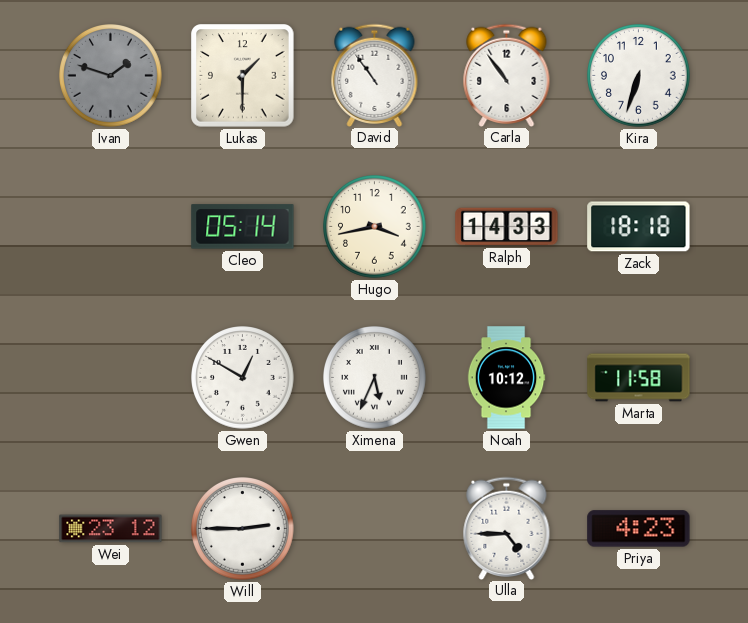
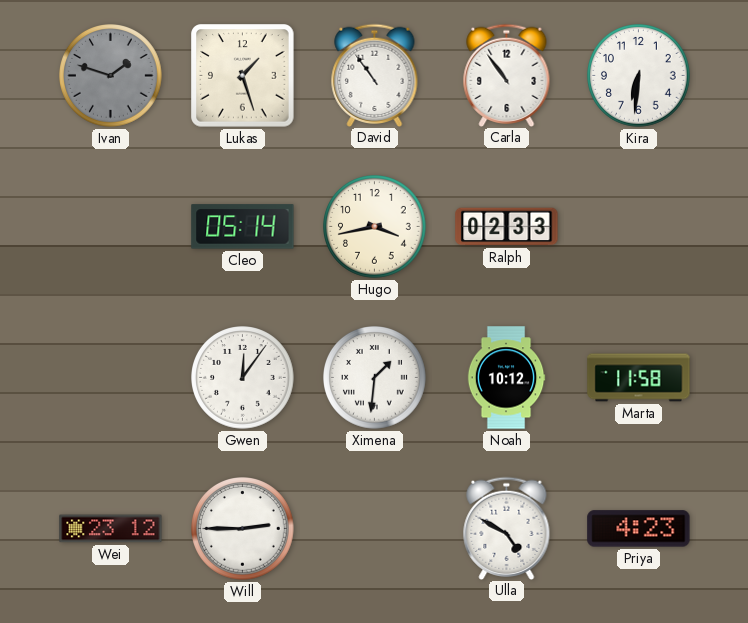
Lukas: 1:30 -> 1:27 (243, 76)
Kira: 6:33 -> 6:31 (639, 76)
Ralph: 14:33 -> 02:33 (507, 227)
Zack: 18:18 -> none (639, 227)
Gwen: 12:50 -> 12:06 (243, 378)
Ximena: 5:34 -> 1:31 (375, 378)
Ulla: 4:45 -> 4:50 (507, 528)
